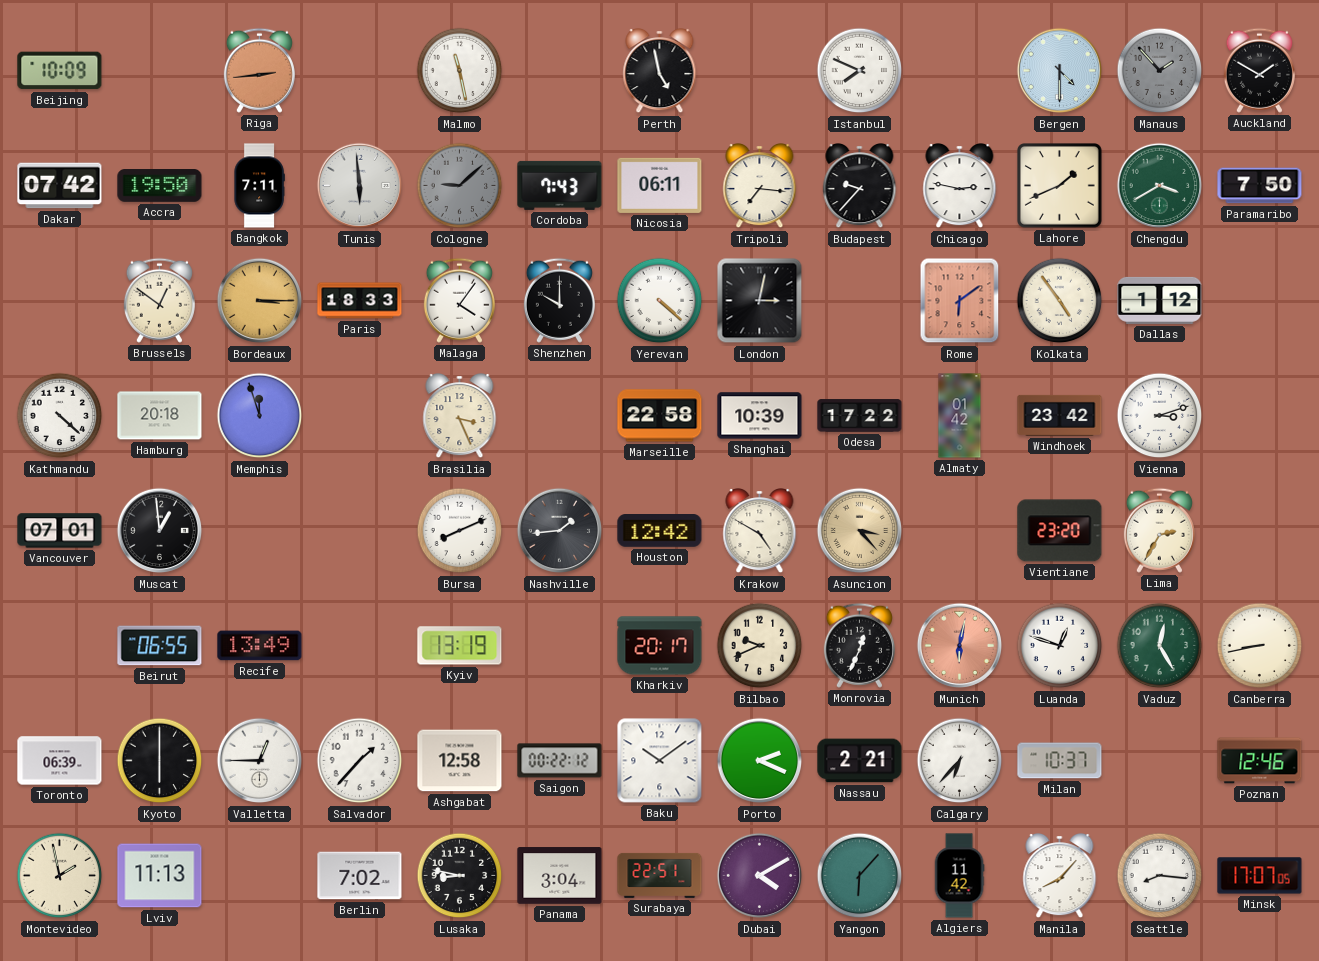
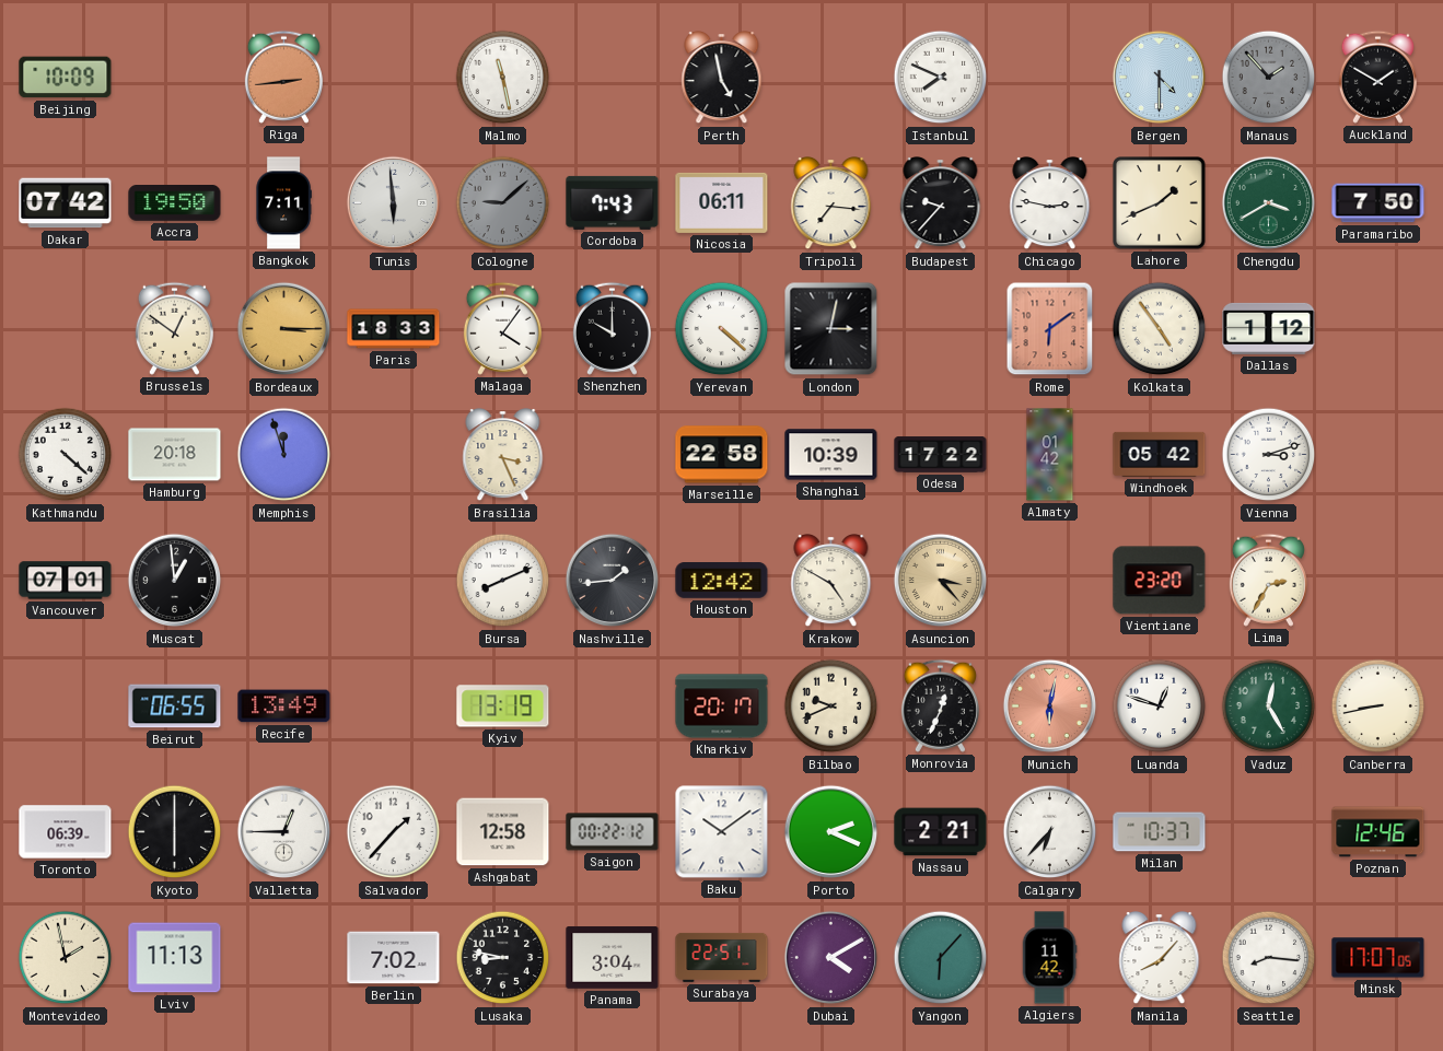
Windhoek: 23:42 -> 05:42 (1160, 454)
